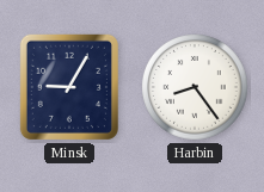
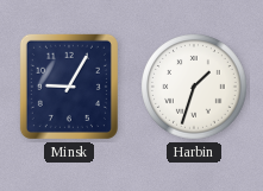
Harbin: 8:24 -> 1:33 (194, 87)
